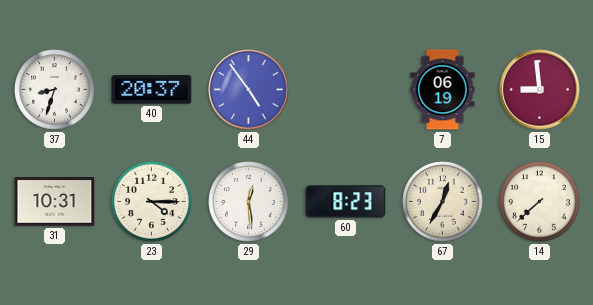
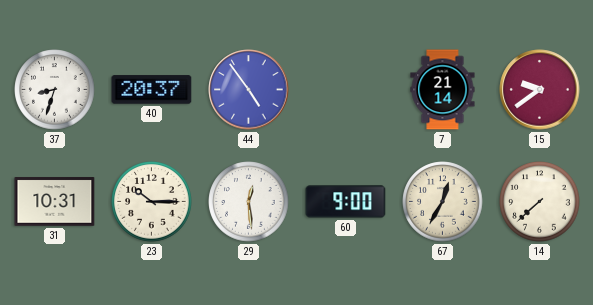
7: 06:19 -> 21:14 (443, 90)
15: 8:59 -> 9:39 (540, 90)
23: 4:15 -> 10:15 (152, 202)
60: 8:23 -> 9:00 (346, 202)
